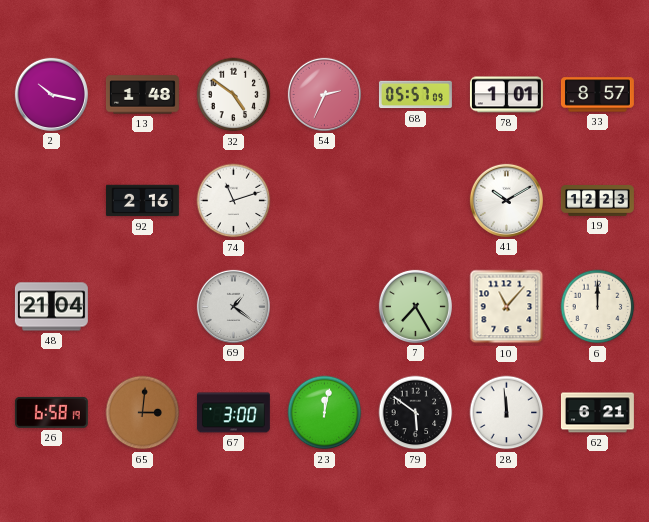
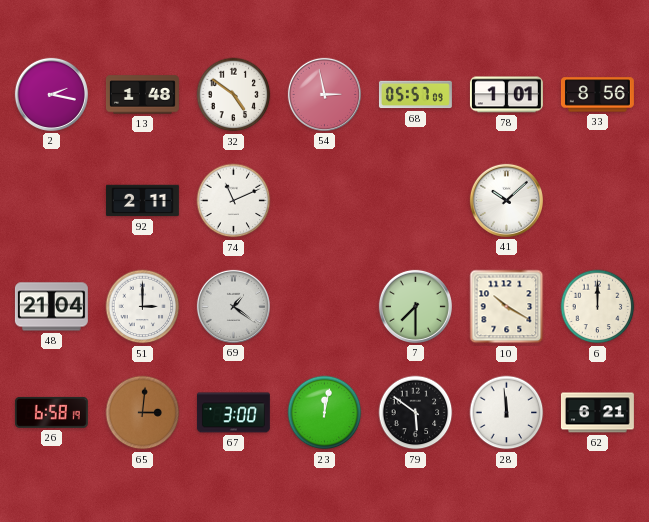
2: 10:17 -> 2:17 (51, 94)
54: 2:34 -> 2:58 (324, 94)
33: 8:57 -> 8:56 (597, 95)
92: 2:16 -> 2:11 (142, 201)
74: 11:12 -> 11:11 (234, 201)
41: 10:10 -> 10:08 (506, 200)
19: 12:23 -> none (597, 201)
51: none -> 3:00 (143, 307)
7: 7:25 -> 7:30 (415, 306)
10: 11:07 -> 10:20 (507, 307)
